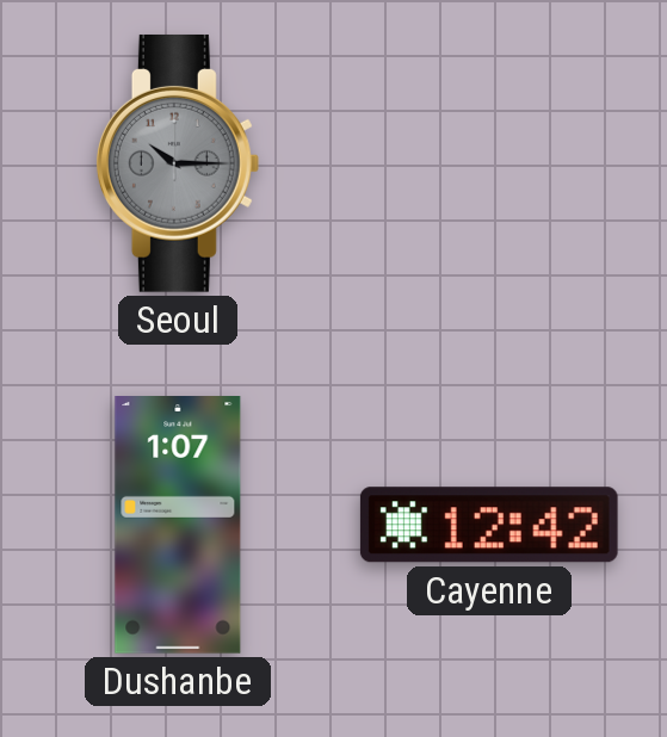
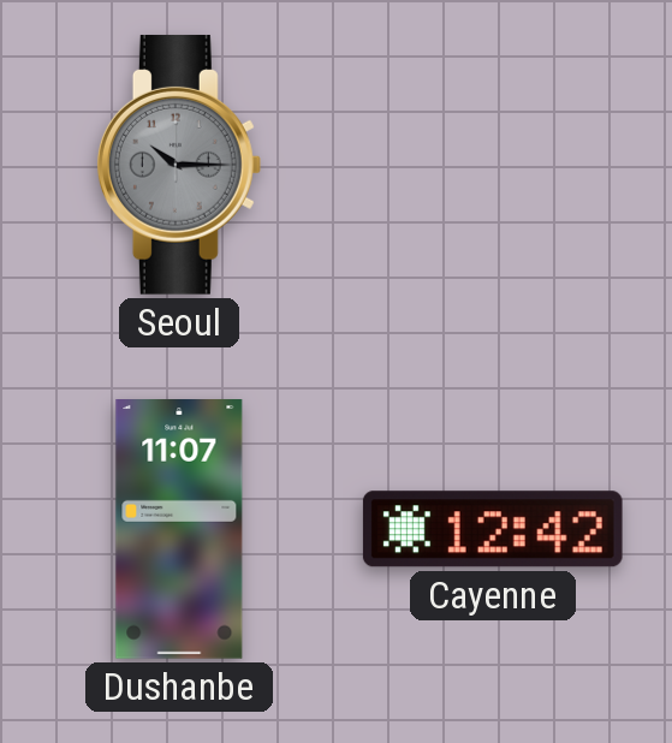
Dushanbe: 1:07 -> 11:07 (179, 530)
